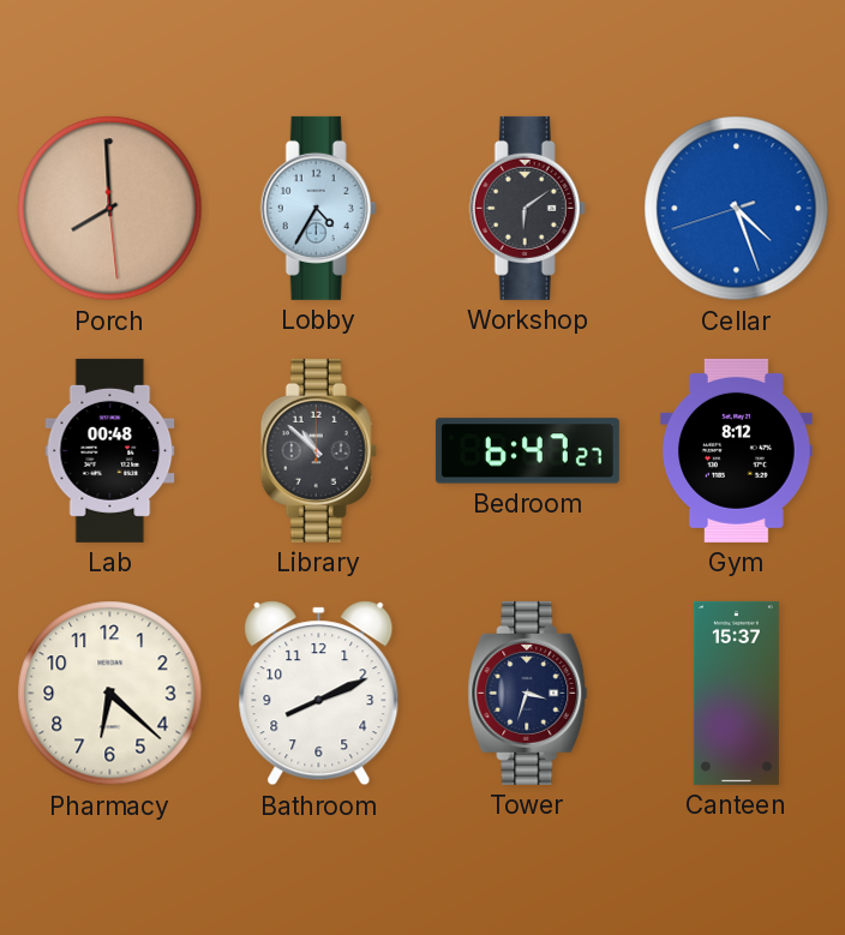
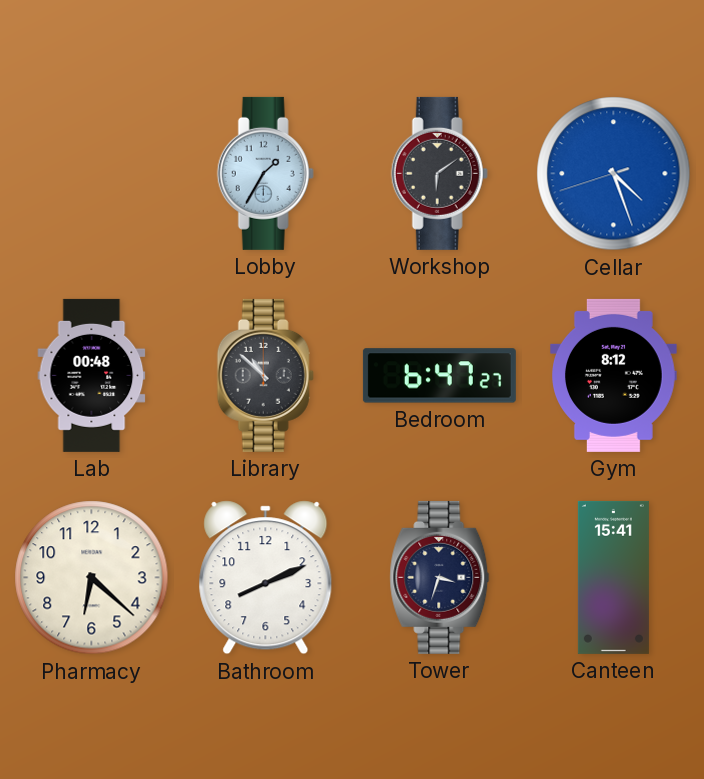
Porch: 7:59 -> none (110, 209)
Lobby: 4:35 -> 1:35 (265, 173)
Canteen: 15:37 -> 15:41 (613, 577)
